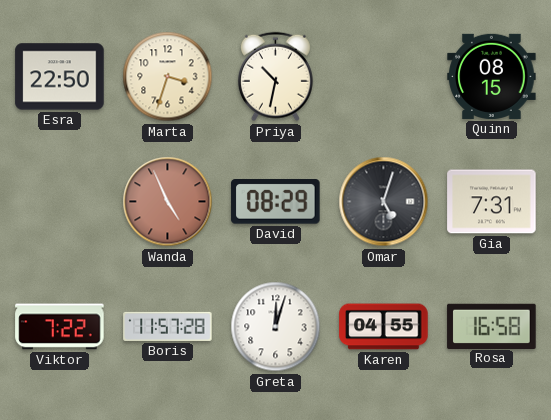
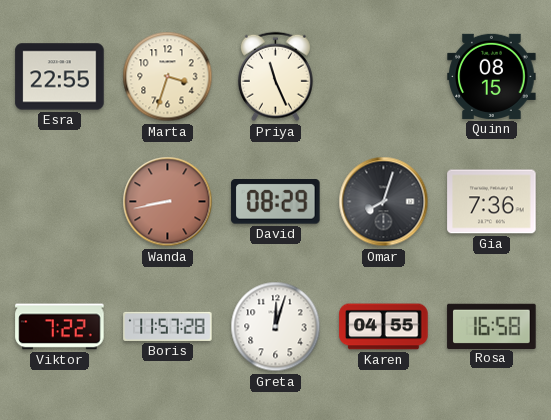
Esra: 22:50 -> 22:55 (60, 77)
Priya: 10:32 -> 11:26 (275, 77)
Wanda: 4:56 -> 8:43 (168, 202)
Omar: 5:03 -> 8:03 (384, 202)
Gia: 7:31 -> 7:36 (492, 202)
